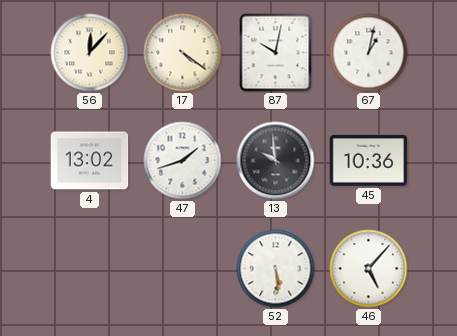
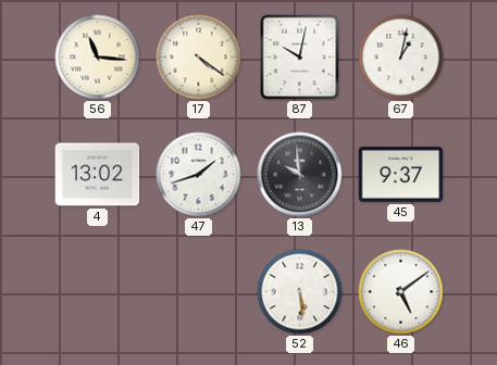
56: 12:07 -> 11:16 (98, 58)
45: 10:36 -> 9:37 (401, 174)
46: 5:07 -> 5:09 (401, 292)
